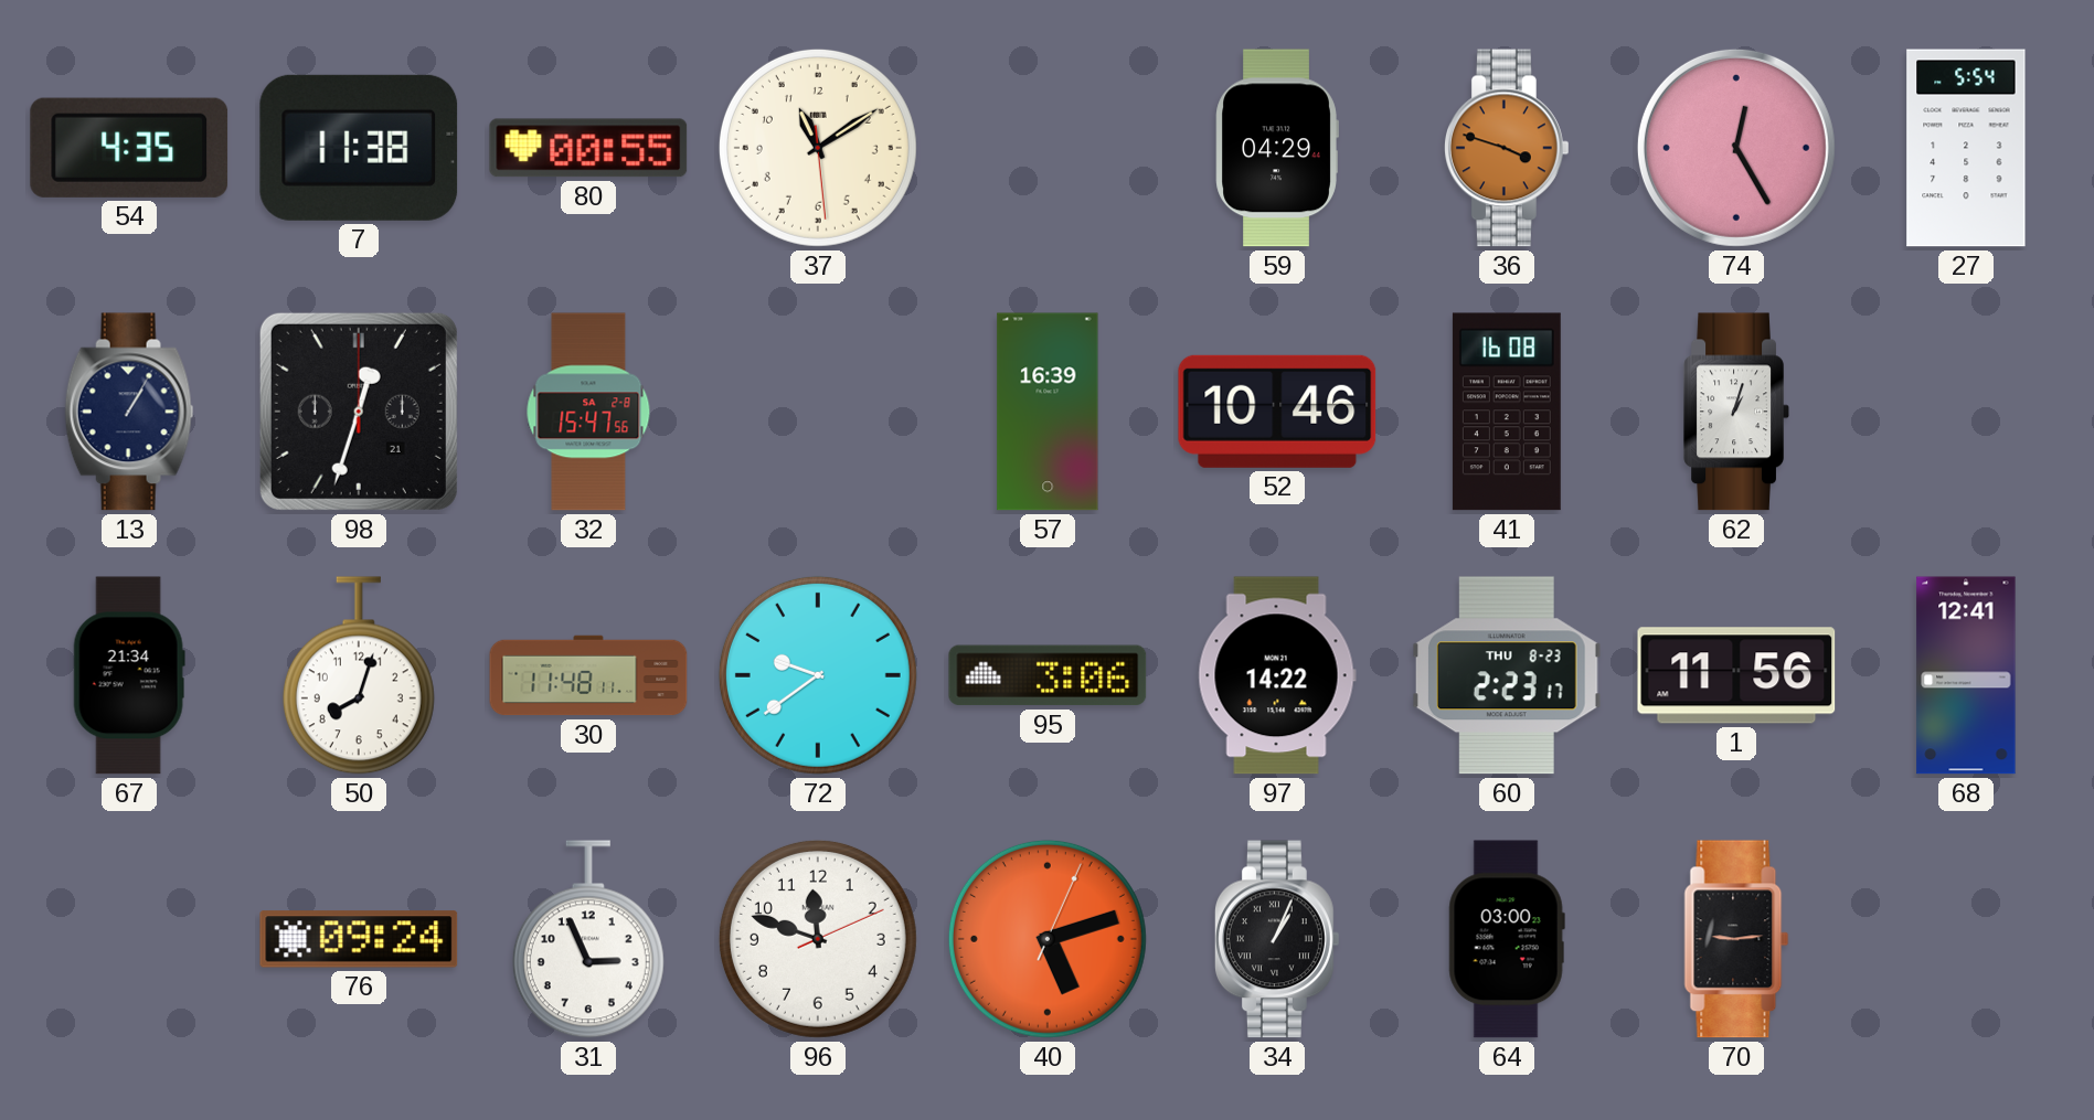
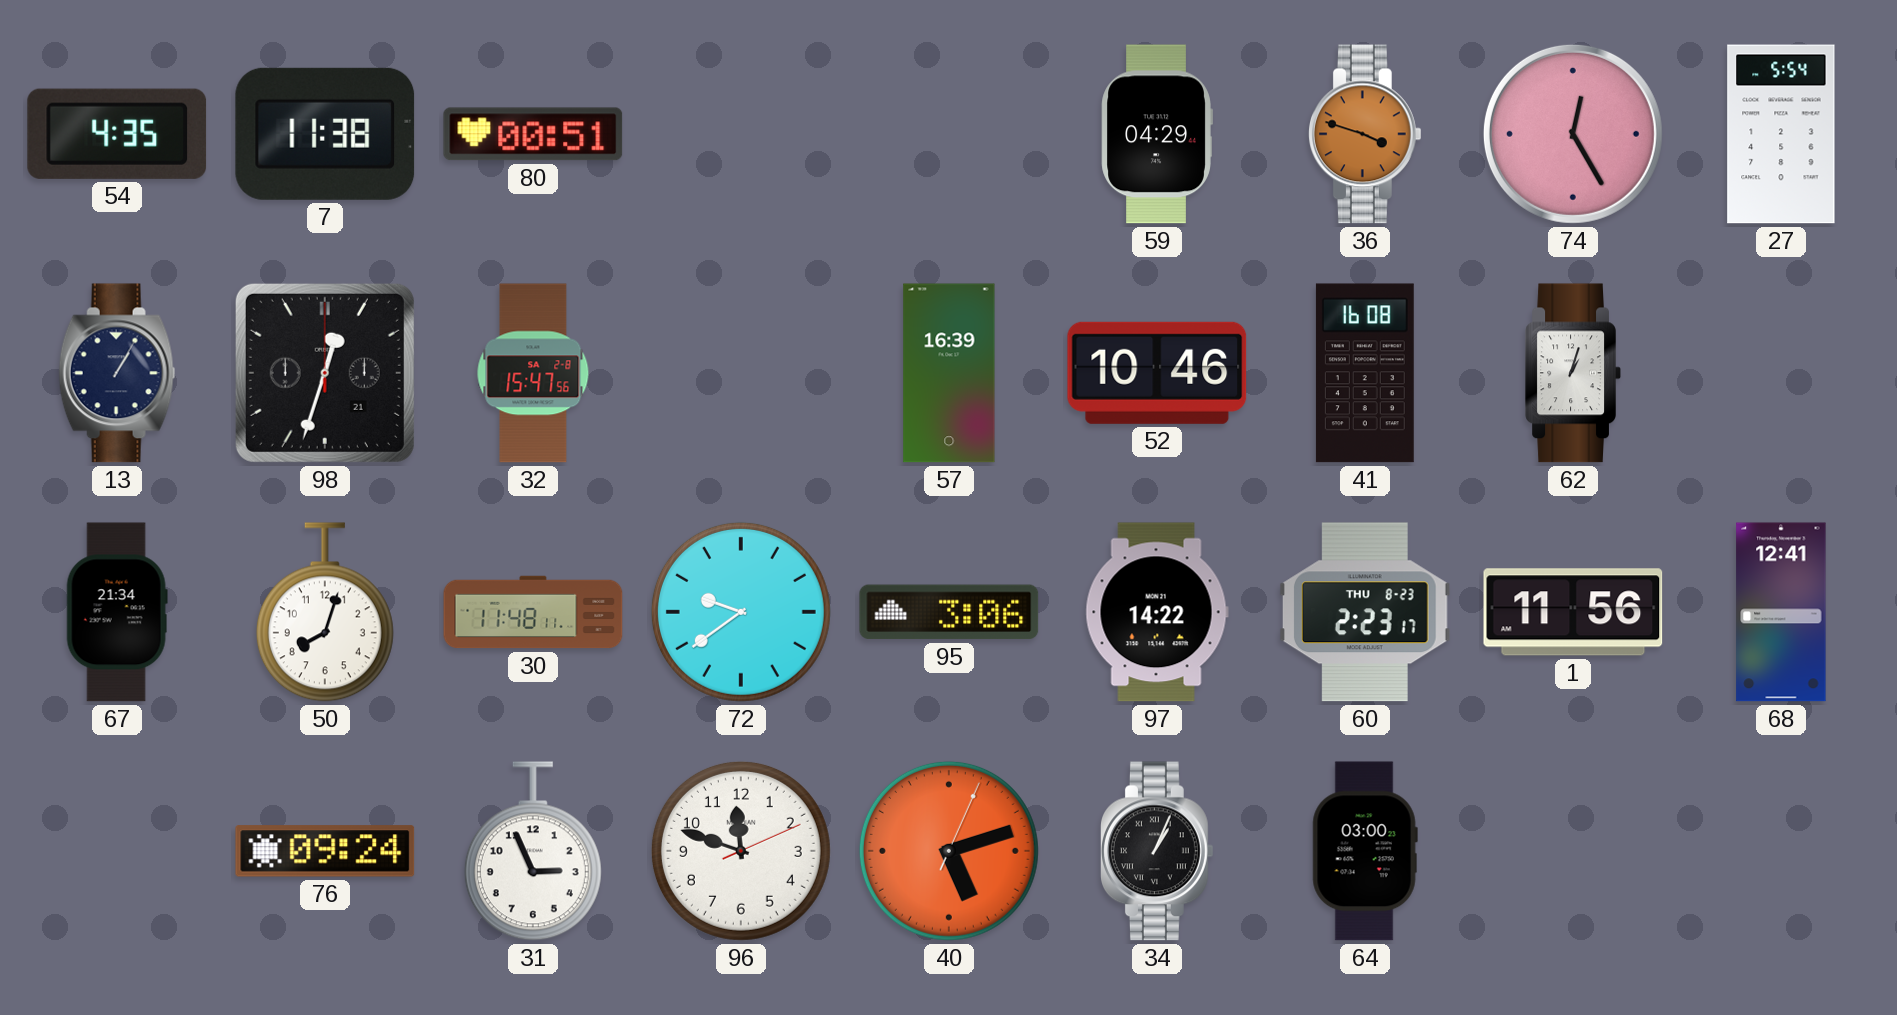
80: 00:55 -> 00:51 (533, 134)
37: 11:09 -> none (818, 148)
70: 9:14 -> none (1736, 939)
